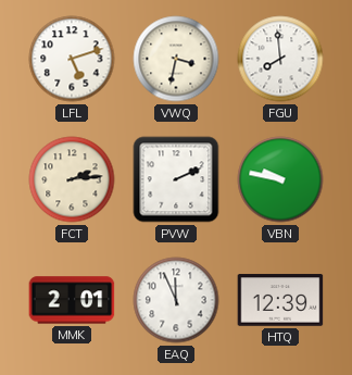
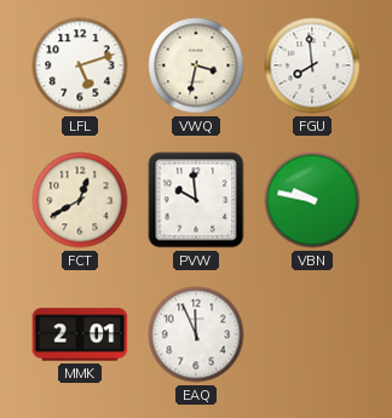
FCT: 2:14 -> 12:40 (80, 200)
PVW: 2:11 -> 9:59 (196, 200)
HTQ: 12:39 -> none (280, 300)
